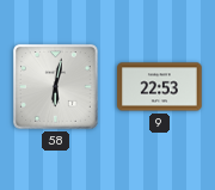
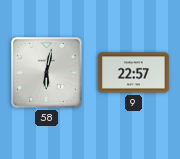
9: 22:53 -> 22:57 (134, 73)
